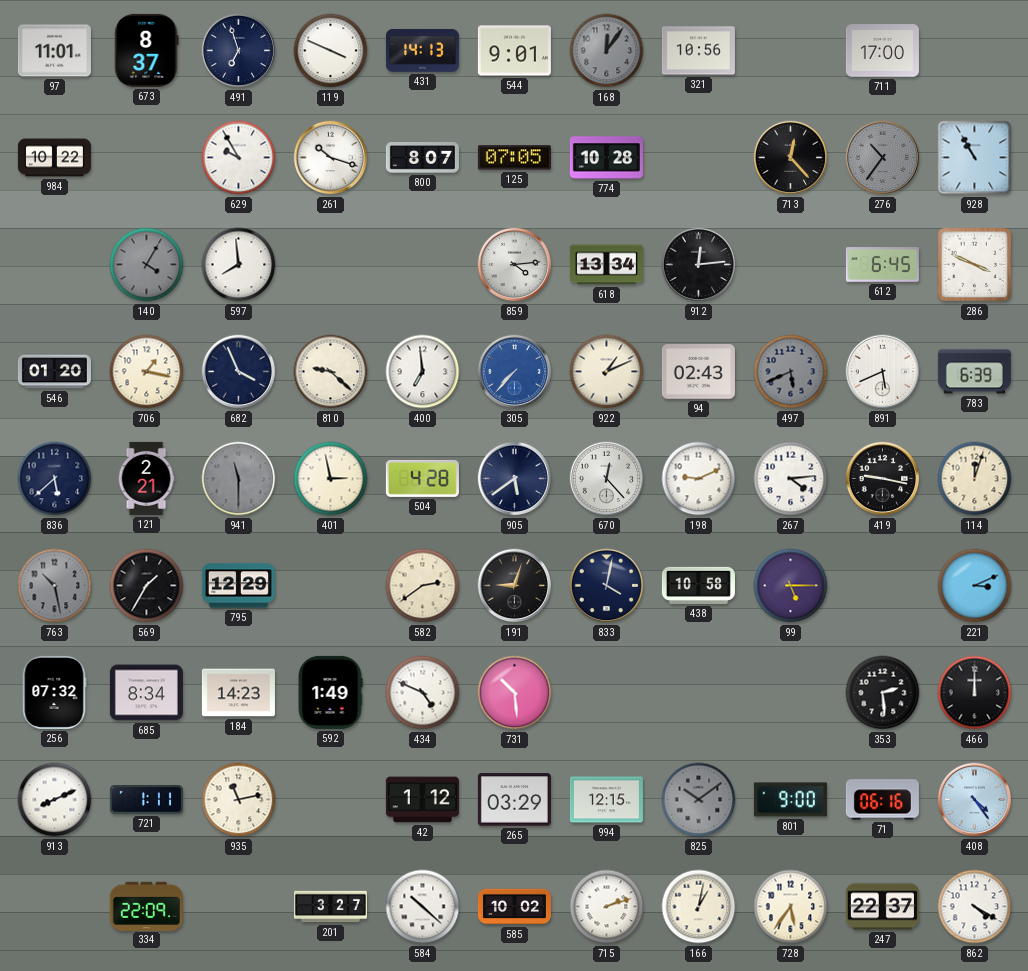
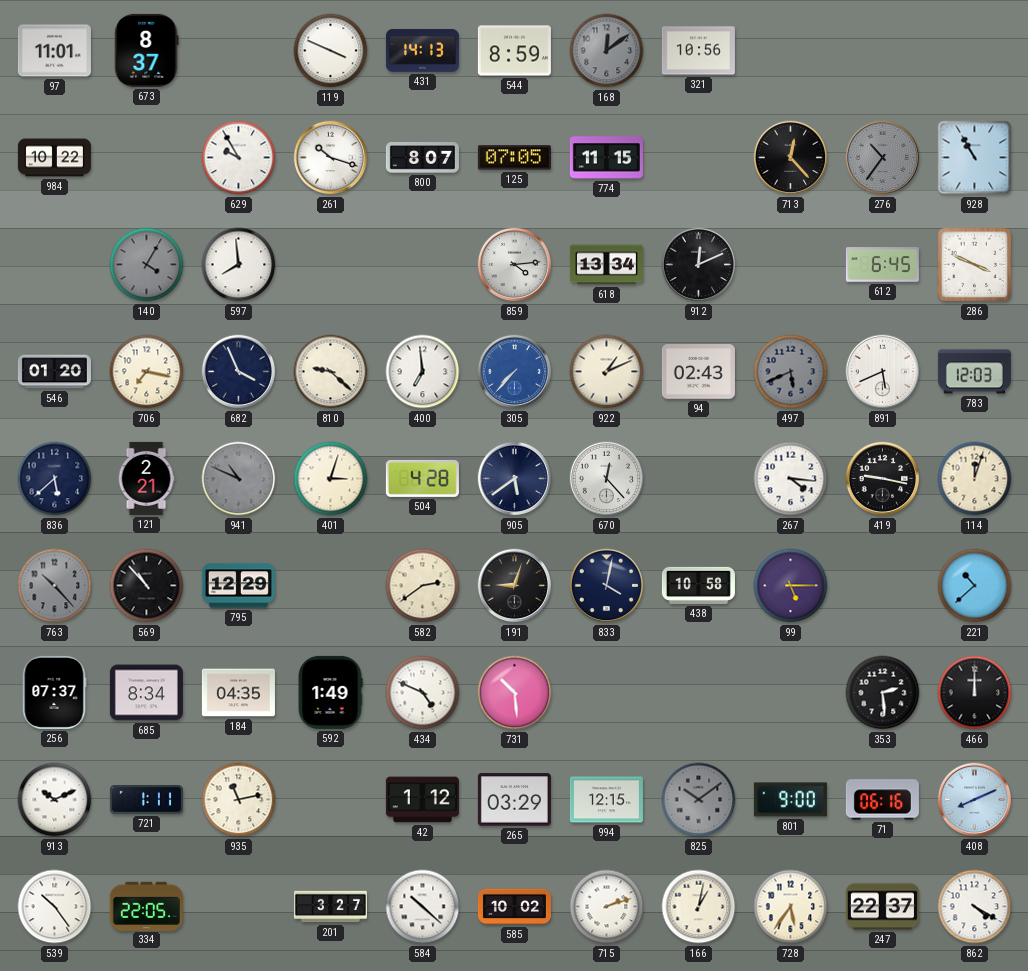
491: 6:57 -> none (239, 51)
544: 9:01 -> 8:59 (514, 51)
168: 12:06 -> 12:09 (607, 51)
711: 17:00 -> none (882, 51)
774: 10:28 -> 11:15 (606, 158)
912: 12:14 -> 12:11 (699, 265)
706: 1:17 -> 7:17 (147, 372)
783: 6:39 -> 12:03 (974, 372)
941: 11:30 -> 10:49 (239, 479)
401: 2:58 -> 3:03 (331, 479)
198: 9:11 -> none (699, 479)
267: 4:14 -> 4:16 (791, 479)
763: 10:28 -> 10:23 (55, 586)
569: 1:35 -> 10:53 (147, 586)
221: 3:11 -> 10:38 (975, 586)
256: 07:32 -> 07:37 (54, 692)
184: 14:23 -> 04:35 (238, 693)
913: 8:11 -> 10:11 (55, 800)
408: 4:24 -> 8:11 (975, 800)
539: none -> 10:24 (55, 907)
334: 22:09 -> 22:05 (146, 906)
